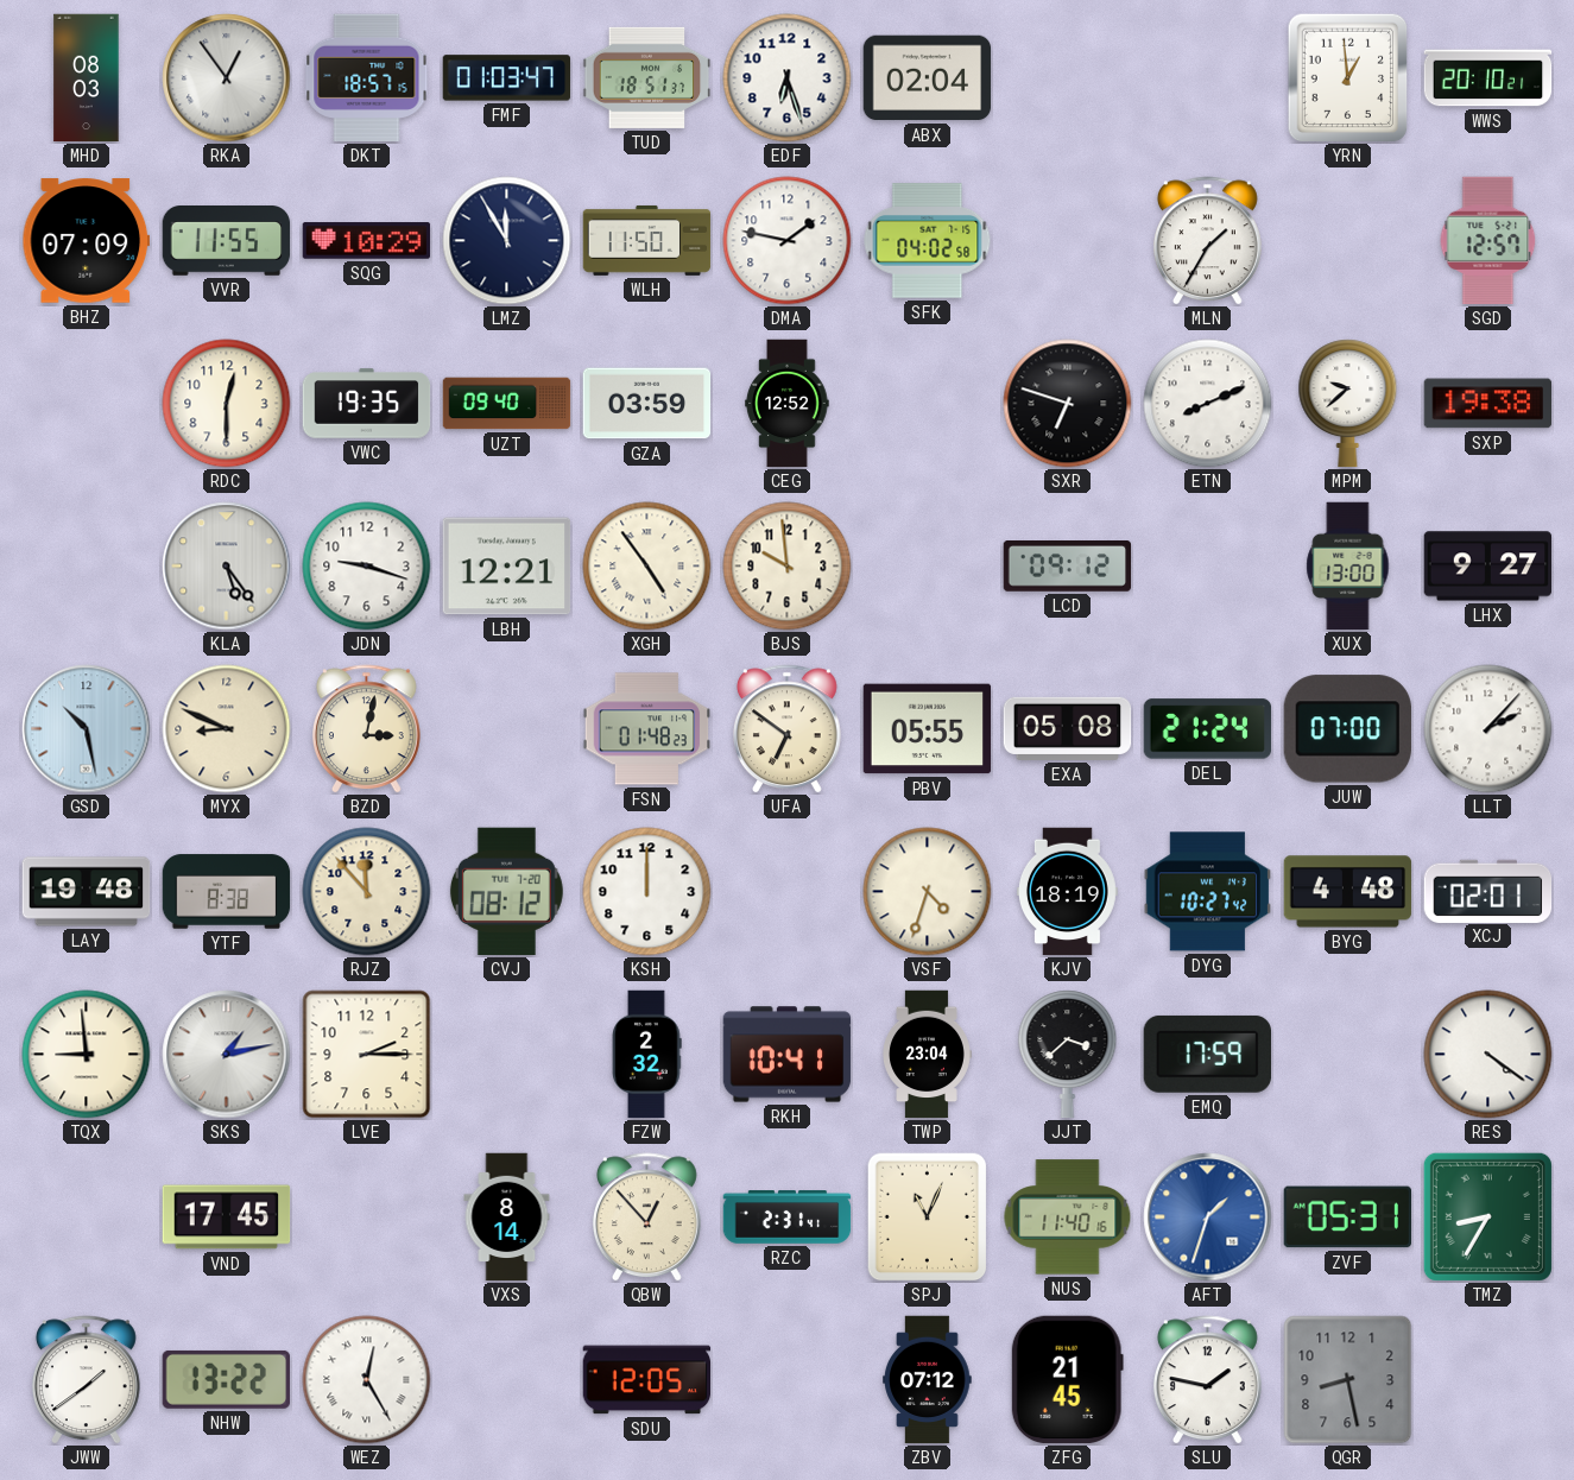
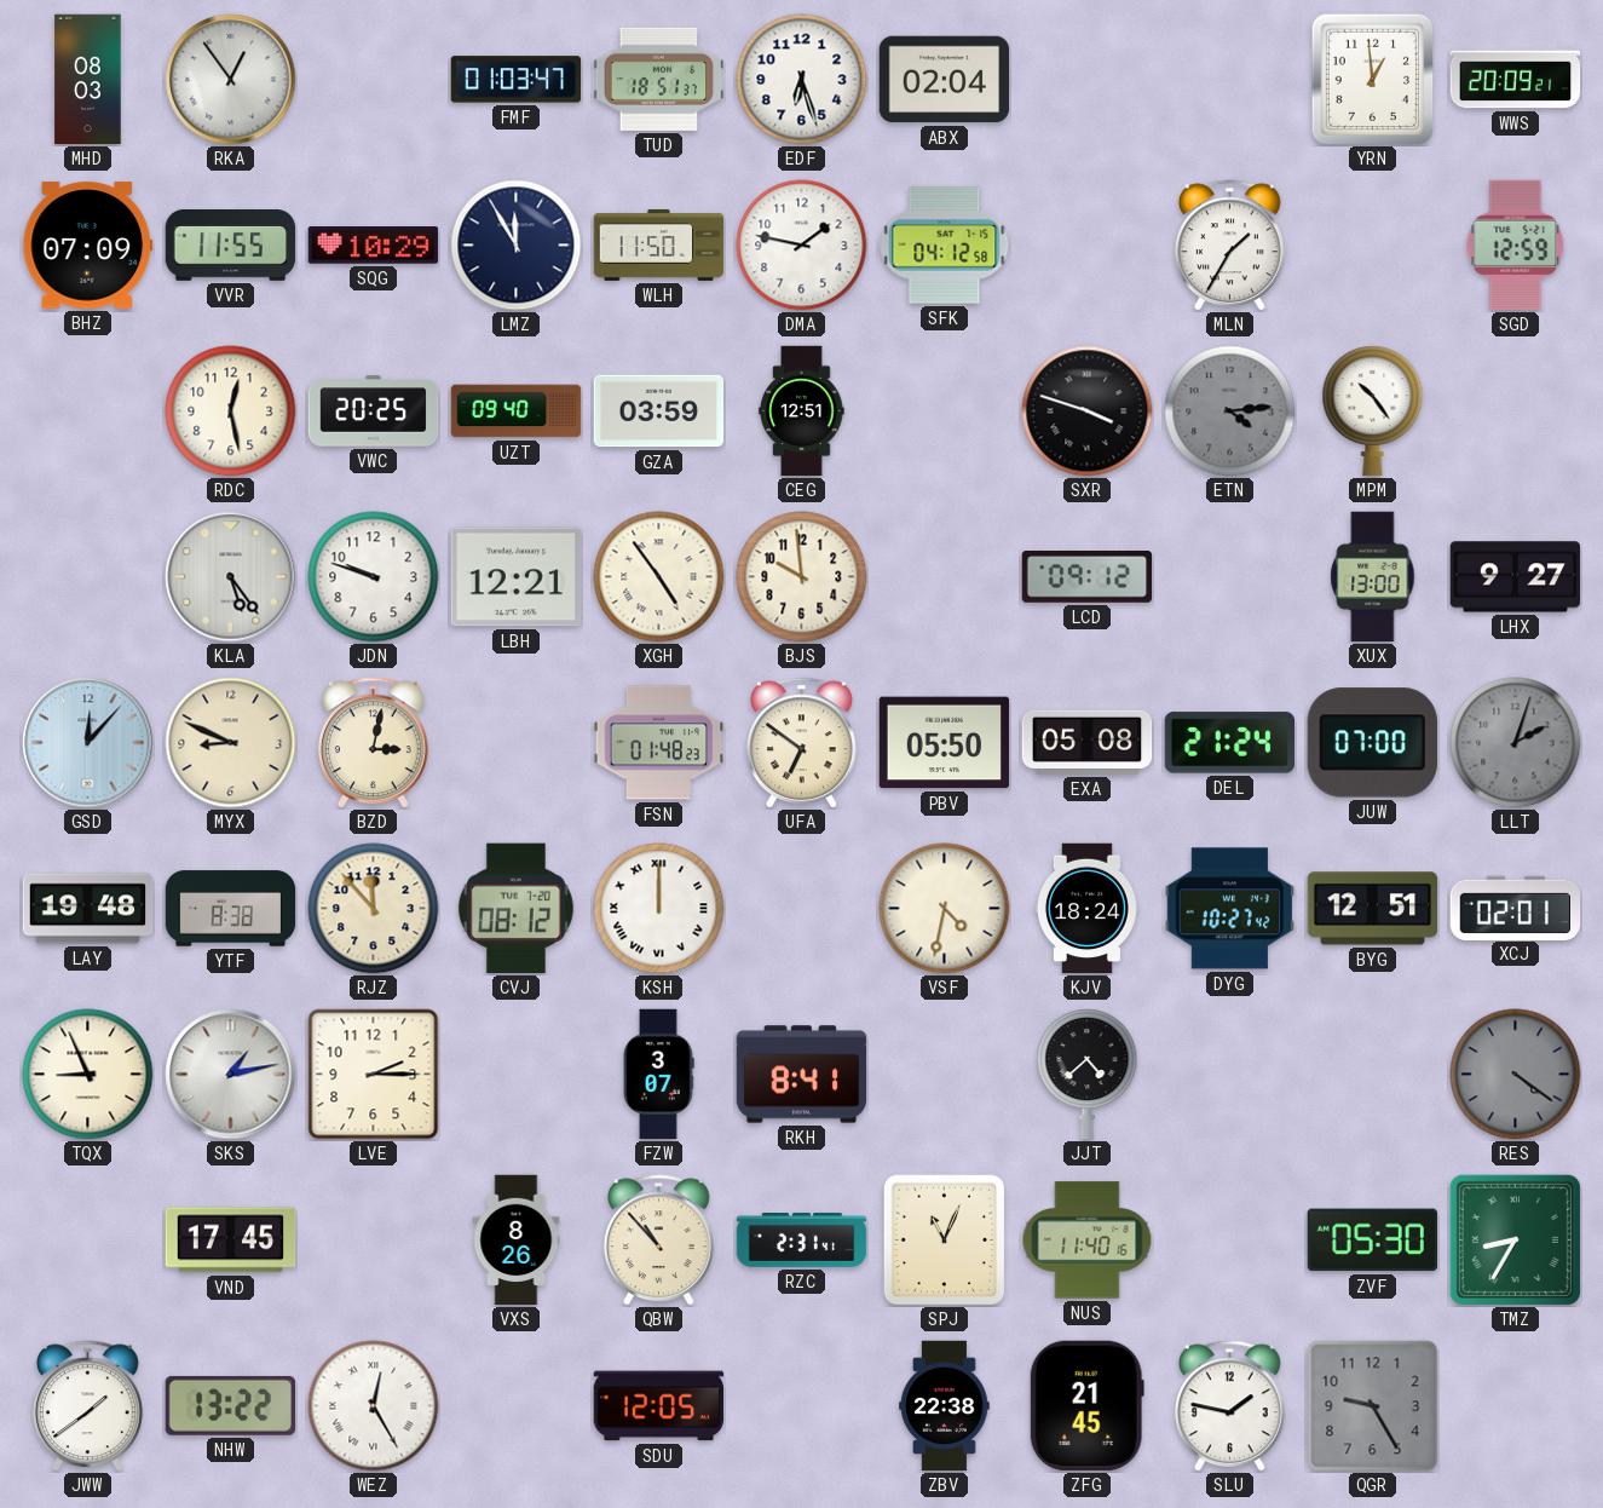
DKT: 18:57 -> none (367, 78)
WWS: 20:10 -> 20:09 (1516, 80)
SFK: 04:02 -> 04:12 (945, 246)
SGD: 12:57 -> 12:59 (1516, 246)
RDC: 12:30 -> 12:28 (231, 411)
VWC: 19:35 -> 20:25 (374, 411)
CEG: 12:52 -> 12:51 (802, 411)
SXR: 6:48 -> 3:48 (1088, 411)
ETN: 8:11 -> 4:14 (1230, 411)
ETN dial: white -> grey (1230, 411)
MPM: 9:38 -> 10:24 (1373, 411)
SXP: 19:38 -> none (1488, 404)
JDN: 9:18 -> 9:48 (374, 577)
GSD: 10:28 -> 12:07 (88, 743)
PBV: 05:55 -> 05:50 (945, 743)
LLT: 2:07 -> 2:03 (1516, 743)
LLT dial: white -> grey (1516, 743)
KSH numerals: Arabic -> Roman (659, 909)
VSF: 4:33 -> 4:32 (945, 909)
KJV: 18:19 -> 18:24 (1086, 909)
BYG: 4:48 -> 12:51 (1373, 909)
TQX: 8:59 -> 8:56 (88, 1075)
FZW: 2:32 -> 3:07 (659, 1075)
RKH: 10:41 -> 8:41 (802, 1075)
TWP: 23:04 -> none (928, 1055)
JJT: 3:38 -> 4:38 (1088, 1075)
EMQ: 17:59 -> none (1207, 1054)
RES dial: white -> grey (1516, 1075)
VXS: 8:14 -> 8:26 (517, 1241)
QBW: 12:53 -> 10:53 (658, 1241)
AFT: 1:33 -> none (1208, 1217)
ZVF: 05:31 -> 05:30 (1372, 1241)
ZBV: 07:12 -> 22:38 (945, 1406)
QGR: 8:28 -> 9:25 (1373, 1406)
